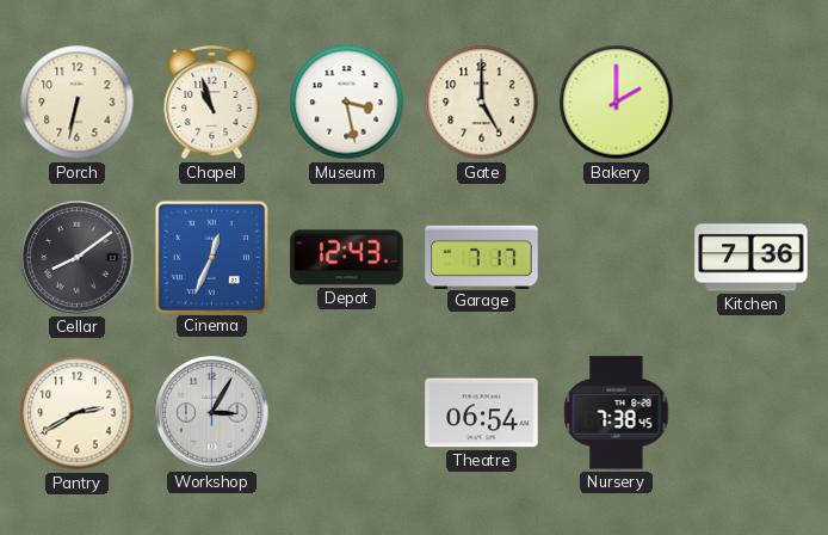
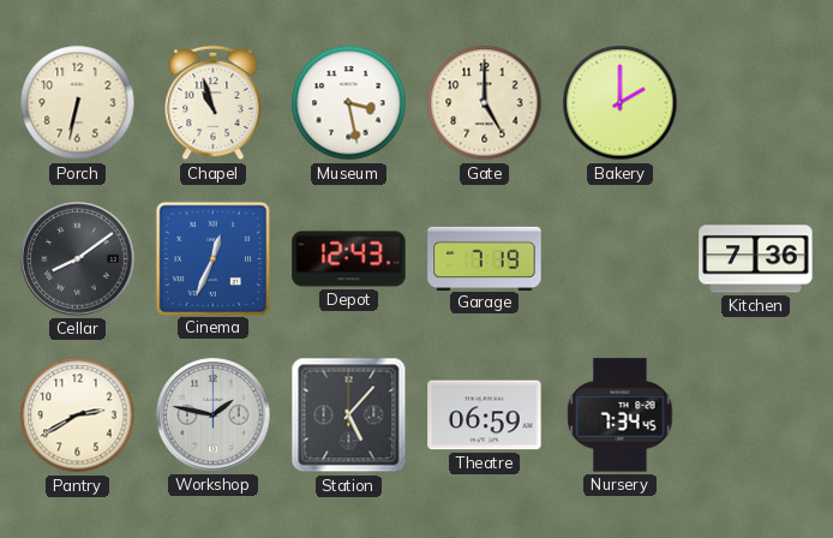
Garage: 7:17 -> 7:19 (485, 258)
Workshop: 3:05 -> 1:47 (214, 416)
Station: none -> 5:07 (349, 416)
Theatre: 06:54 -> 06:59 (485, 416)
Nursery: 7:38 -> 7:34 (621, 416)
